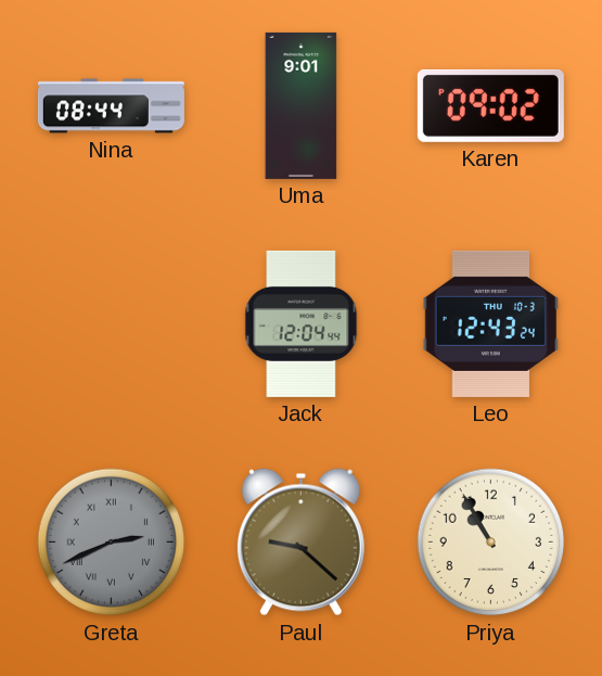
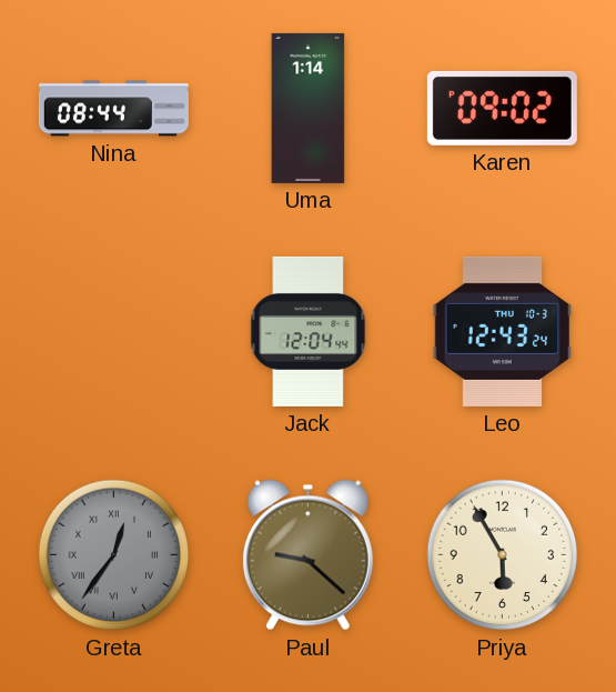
Uma: 9:01 -> 1:14 (309, 108)
Greta: 2:41 -> 12:36 (114, 555)
Priya: 10:55 -> 5:55 (503, 555)
